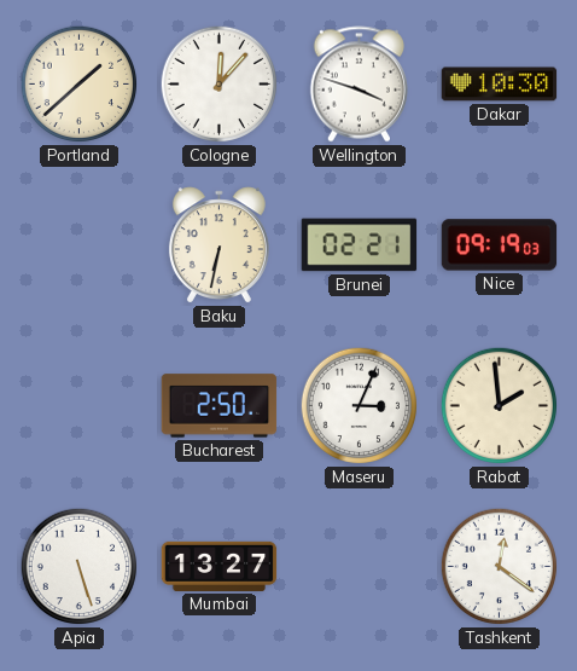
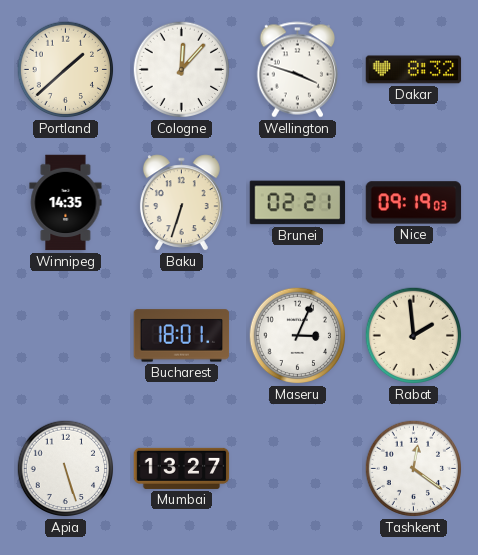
Dakar: 10:30 -> 8:32 (414, 70)
Winnipeg: none -> 14:35 (66, 203)
Baku: 6:32 -> 6:33 (181, 203)
Bucharest: 2:50 -> 18:01 (182, 336)
